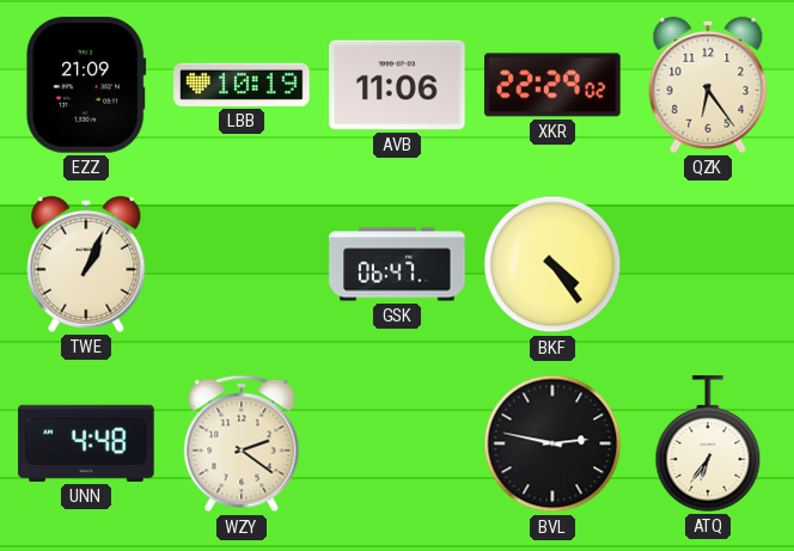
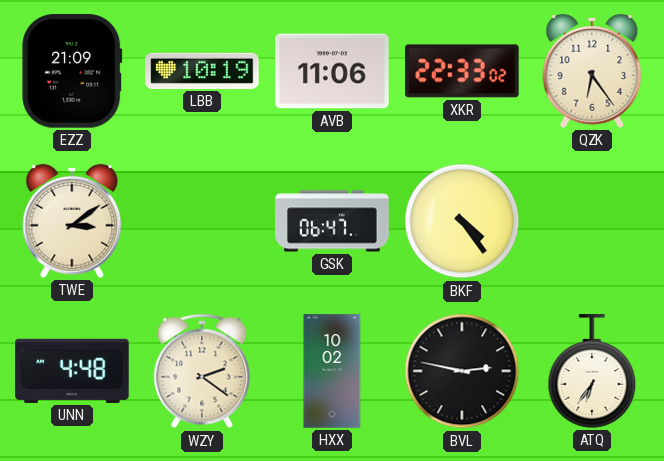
XKR: 22:29 -> 22:33 (462, 71)
TWE: 1:04 -> 3:09 (72, 221)
HXX: none -> 10:02 (332, 371)
